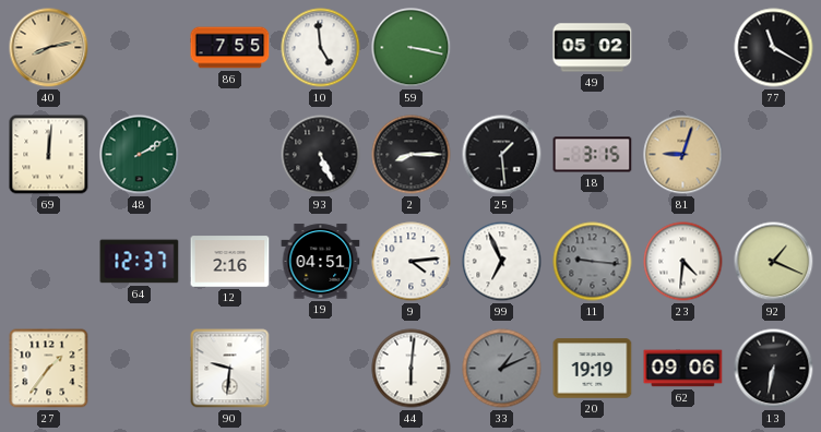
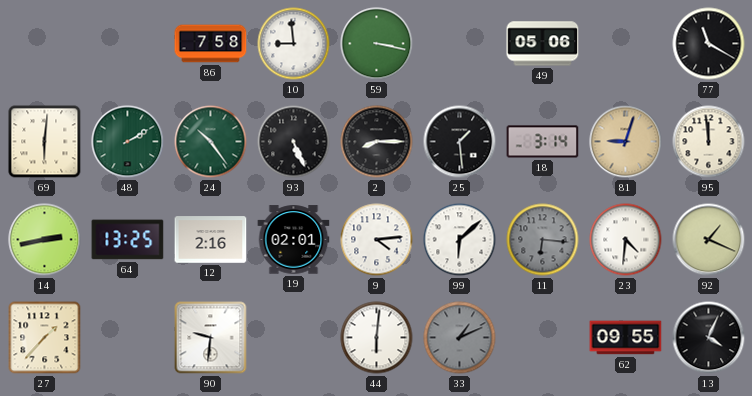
40: 8:13 -> none (49, 48)
86: 7:55 -> 7:58 (211, 44)
10: 4:59 -> 8:59 (294, 44)
49: 05:02 -> 05:06 (543, 44)
69: 12:01 -> 6:01 (45, 142)
24: none -> 10:24 (211, 142)
18: 3:15 -> 3:14 (543, 142)
95: none -> 11:59 (709, 142)
14: none -> 2:43 (45, 240)
64: 12:37 -> 13:25 (128, 240)
19: 04:51 -> 02:01 (294, 240)
99: 6:56 -> 6:08 (460, 240)
11: 9:16 -> 6:16 (543, 240)
27: 1:36 -> 1:37 (45, 338)
20: 19:19 -> none (593, 369)
62: 09:06 -> 09:55 (626, 338)
13: 6:32 -> 4:04 (709, 338)
